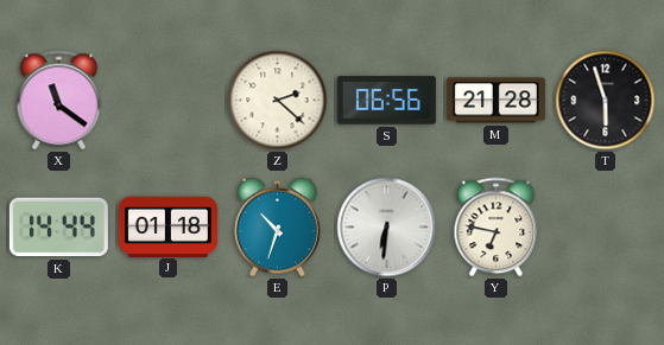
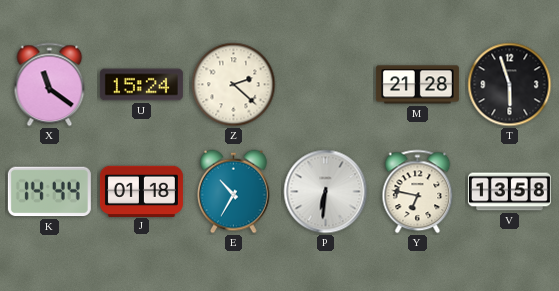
U: none -> 15:24 (141, 85)
S: 06:56 -> none (386, 101)
E: 10:33 -> 10:35 (234, 192)
V: none -> 13:58 (509, 192)
